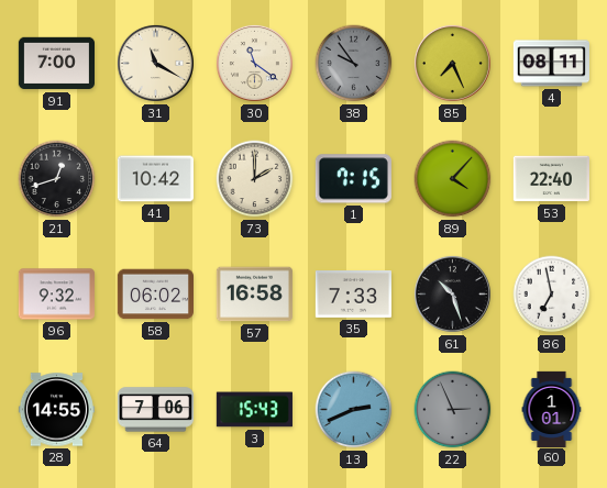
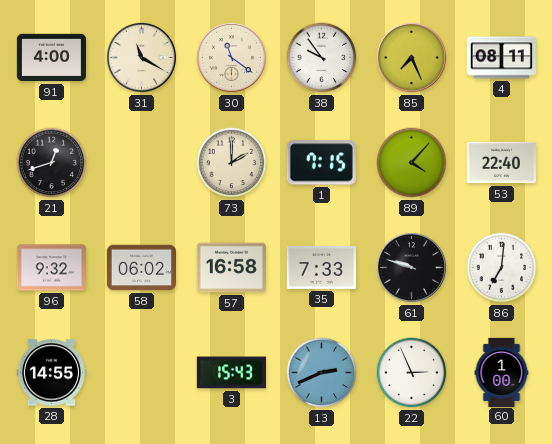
91: 7:00 -> 4:00 (51, 58)
38 dial: grey -> white (322, 58)
41: 10:42 -> none (155, 179)
61: 10:27 -> 9:48 (411, 267)
86: 6:58 -> 7:01 (502, 268)
64: 7:06 -> none (155, 410)
22 dial: grey -> white (412, 373)
60: 1:01 -> 1:00 (502, 372)
